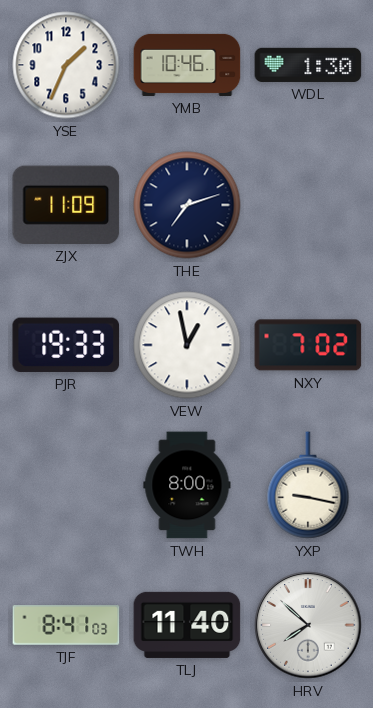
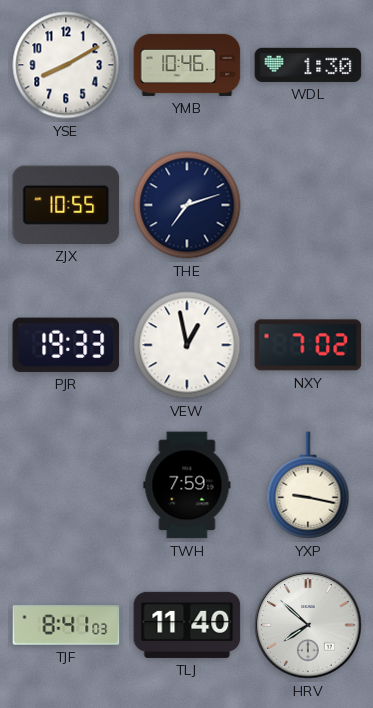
YSE: 1:34 -> 8:10 (66, 65)
ZJX: 11:09 -> 10:55 (66, 205)
TWH: 8:00 -> 7:59 (187, 485)
